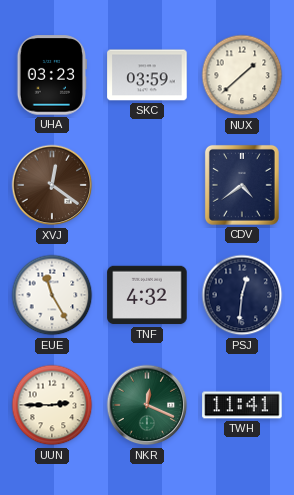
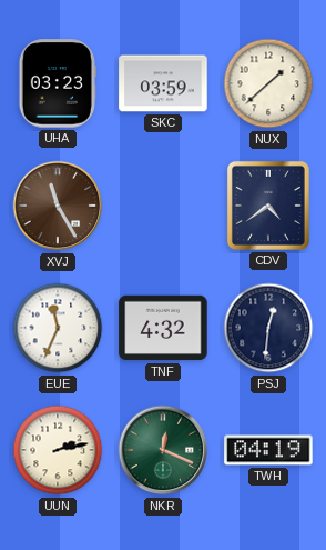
XVJ: 12:21 -> 11:25 (58, 206)
EUE: 11:25 -> 11:34 (58, 328)
UUN: 2:45 -> 2:13 (58, 450)
TWH: 11:41 -> 04:19 (268, 450)
